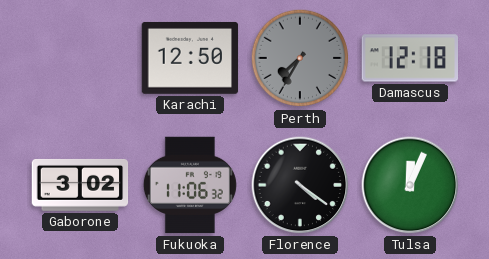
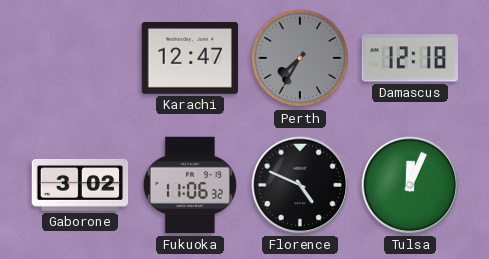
Karachi: 12:50 -> 12:47 (190, 58)
Florence: 4:21 -> 4:49 (300, 185)
